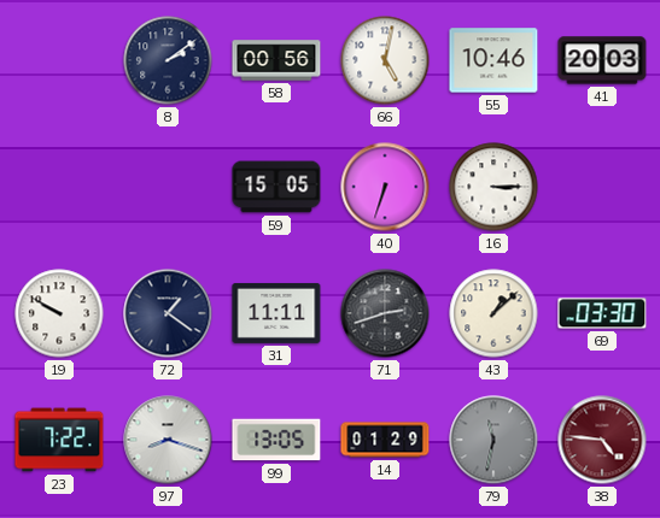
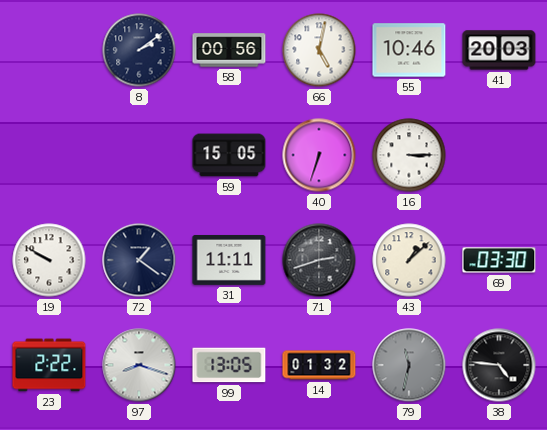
23: 7:22 -> 2:22 (49, 365)
14: 01:29 -> 01:32 (319, 365)
38 dial: burgundy -> black (499, 365)
